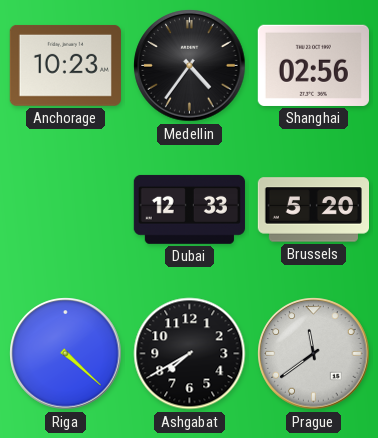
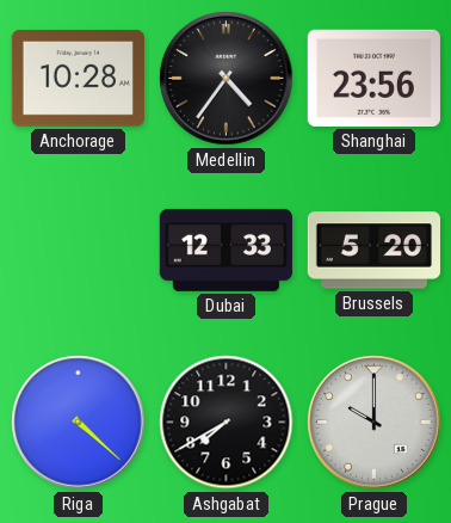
Anchorage: 10:23 -> 10:28 (78, 78)
Shanghai: 02:56 -> 23:56 (373, 78)
Prague: 11:39 -> 10:00 (375, 423)
